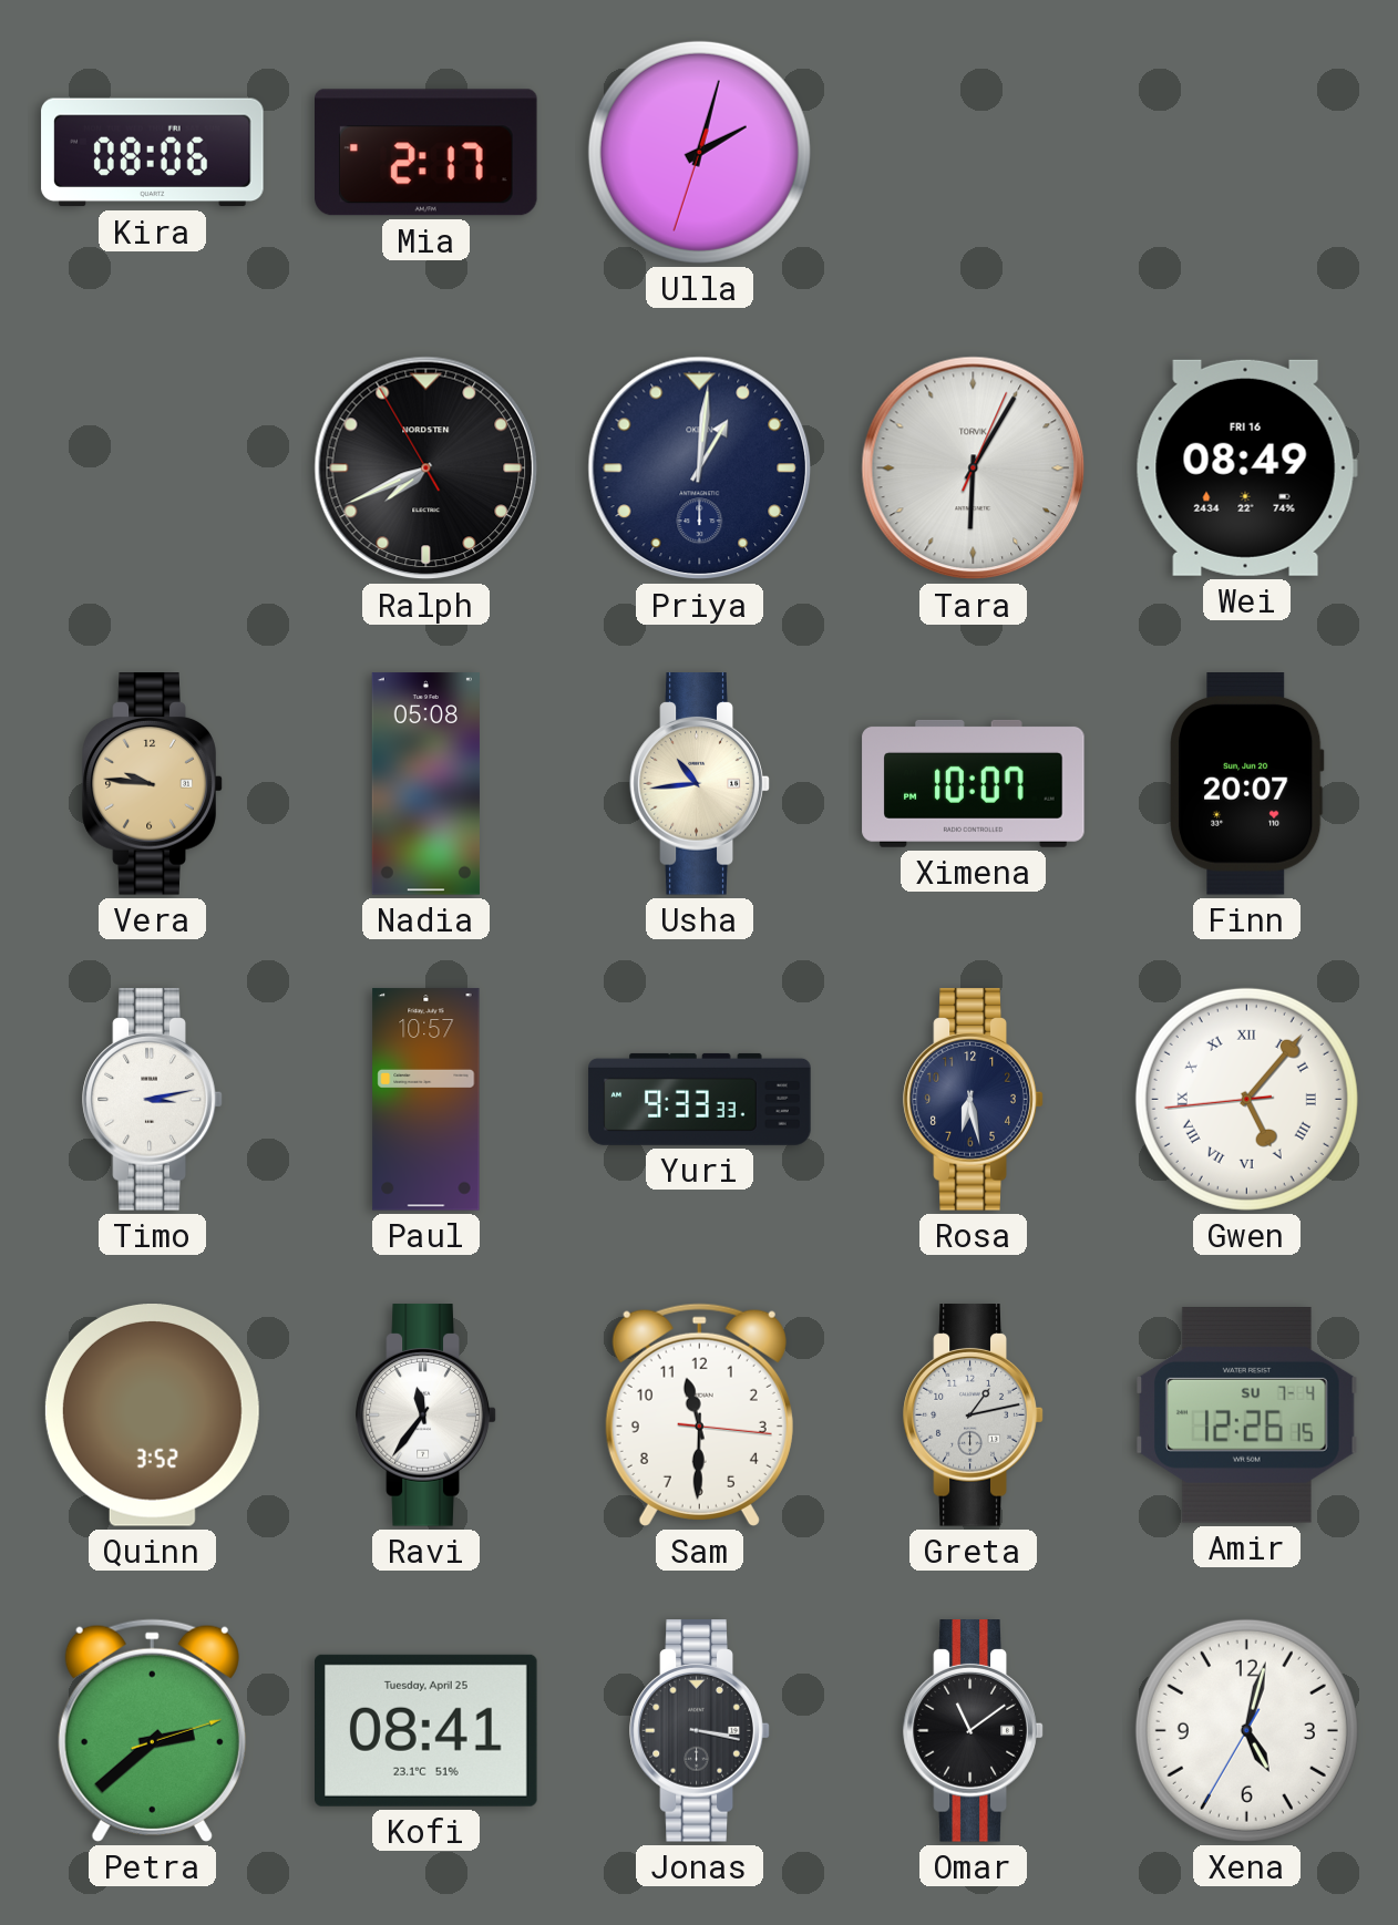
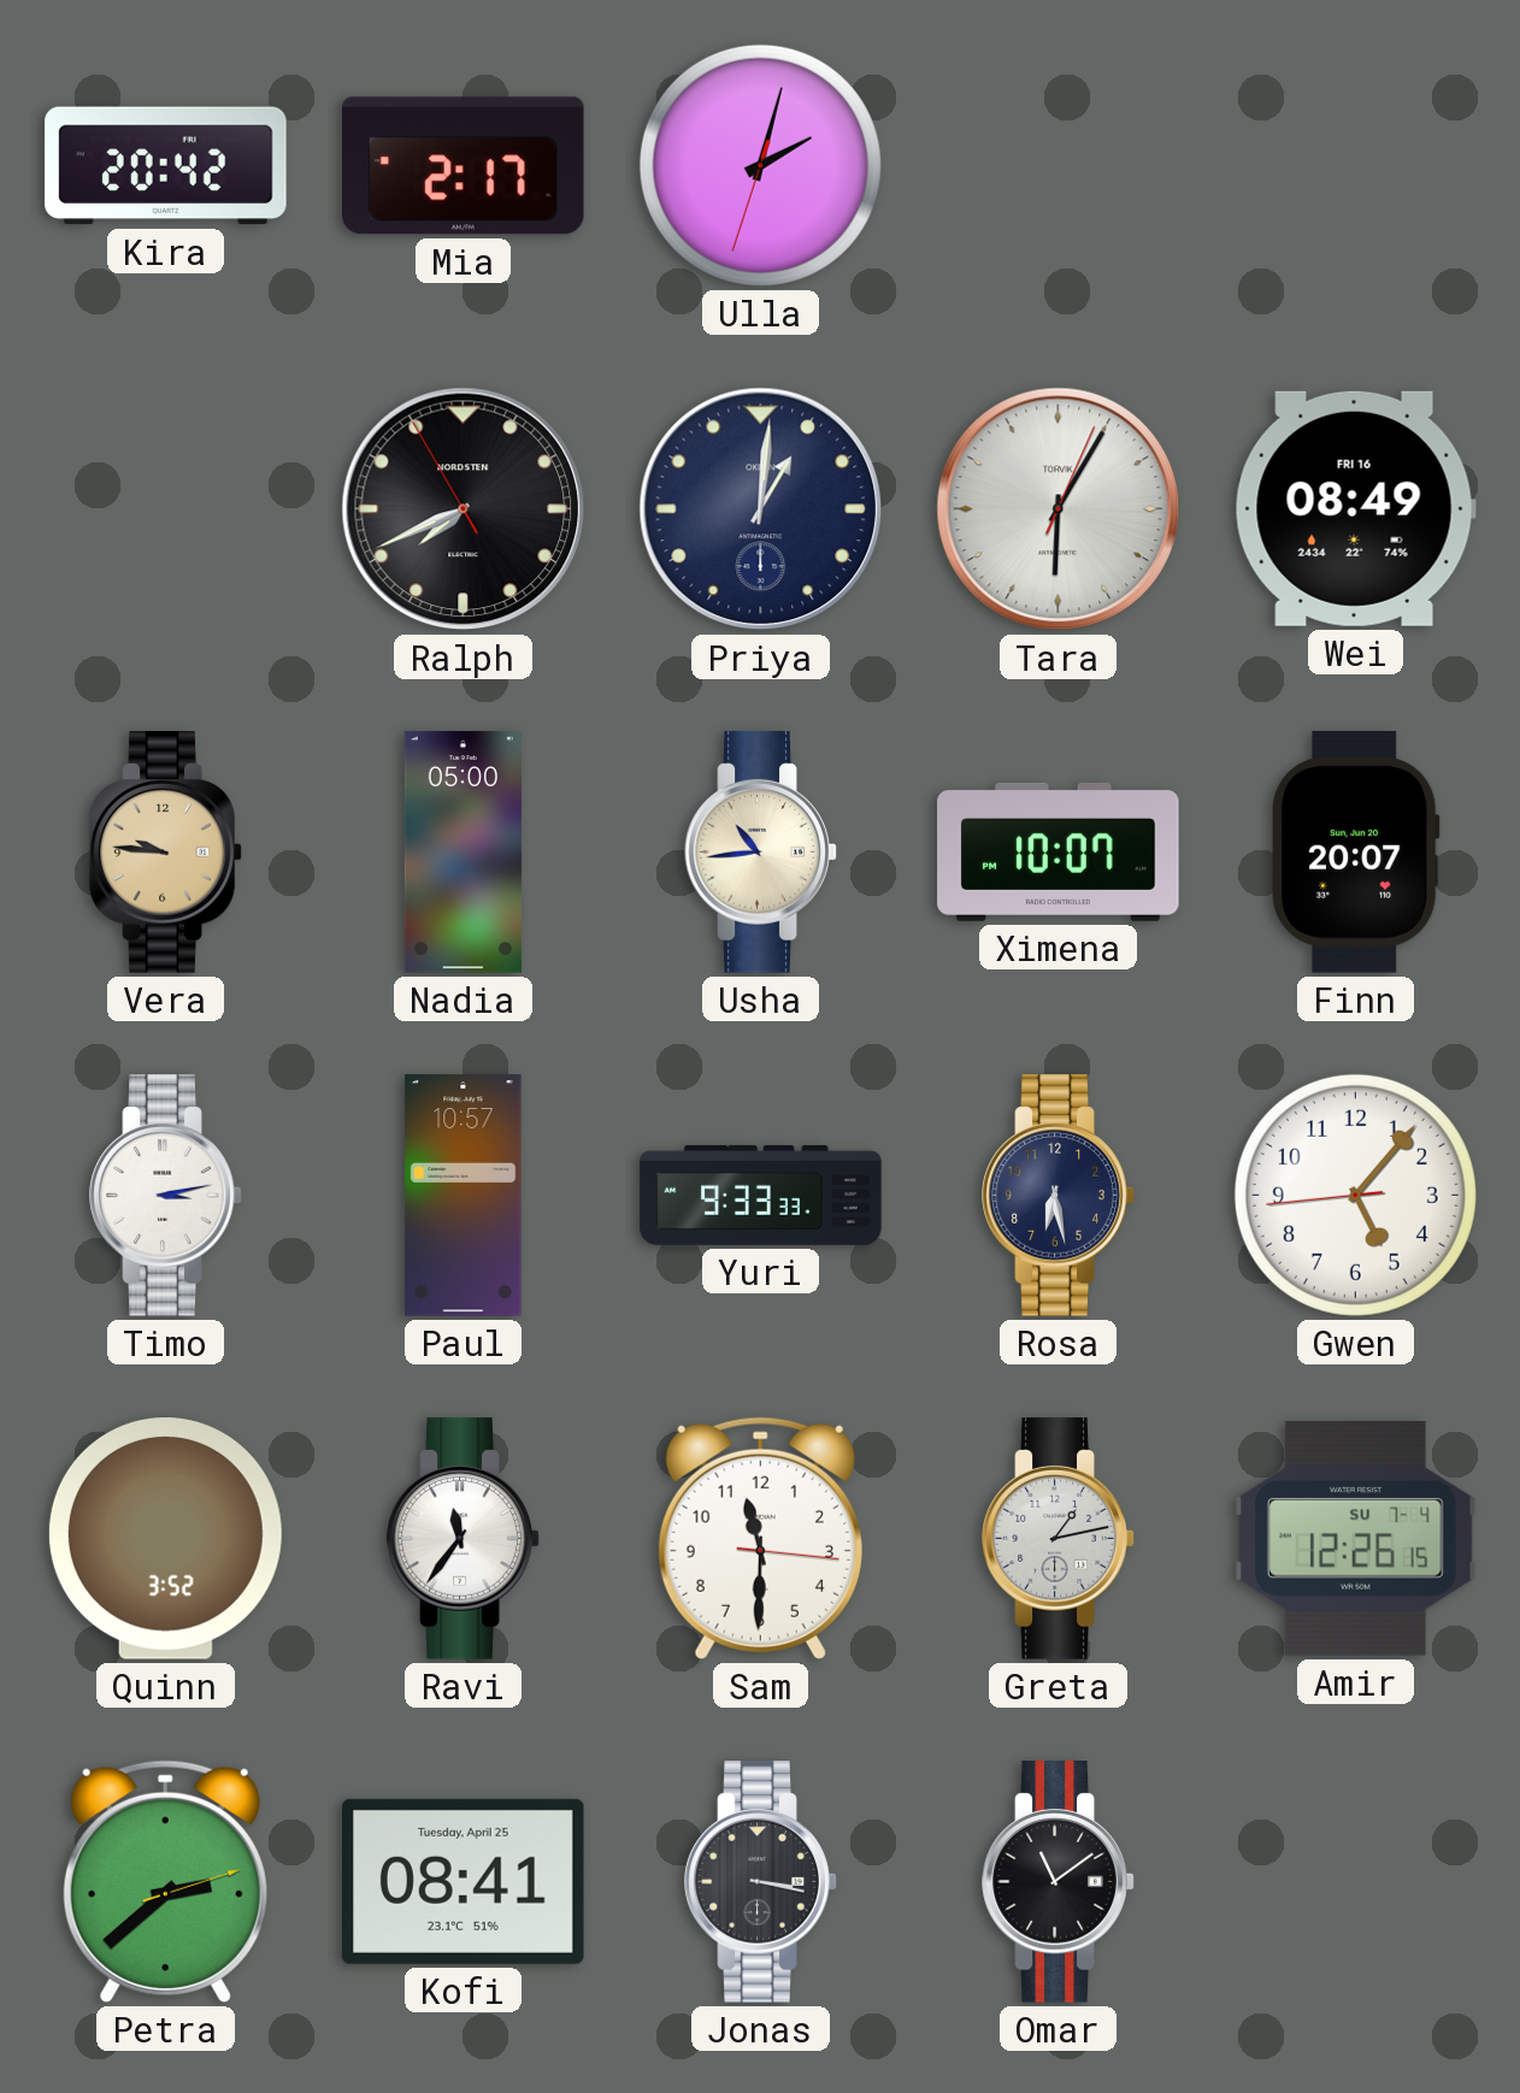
Kira: 08:06 -> 20:42 (166, 166)
Nadia: 05:08 -> 05:00 (463, 853)
Gwen numerals: Roman -> Arabic (1355, 1195)
Xena: 5:02 -> none (1246, 1730)
